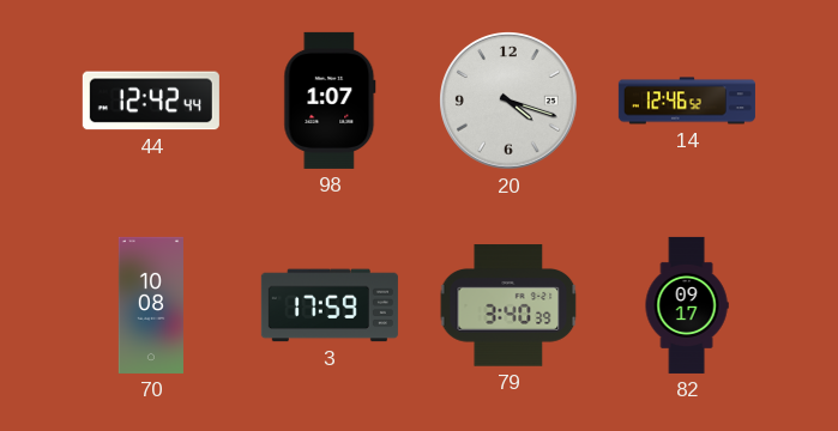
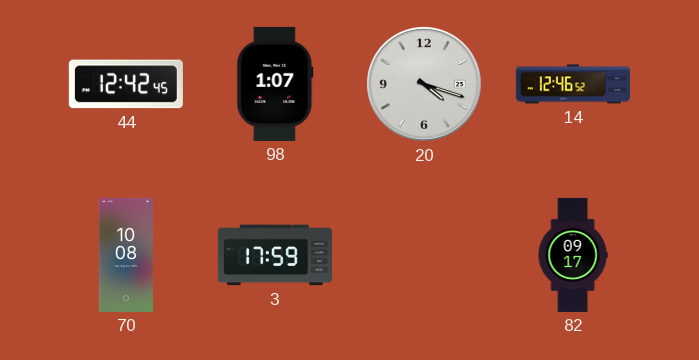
44: 12:42:44 -> 12:42:45 (126, 84)
79: 3:40 -> none (508, 305)
